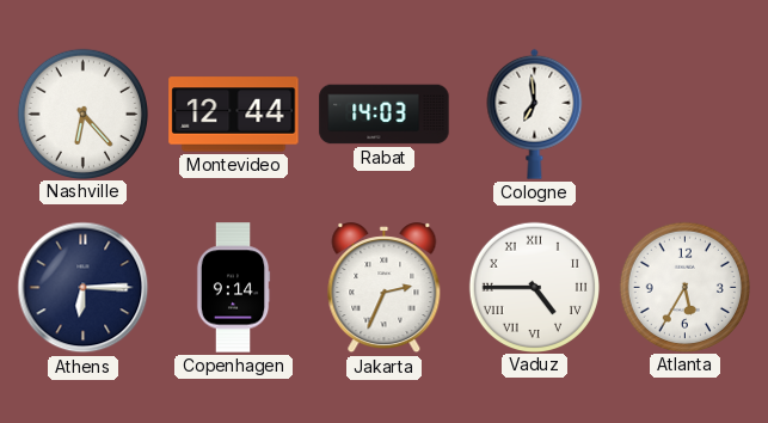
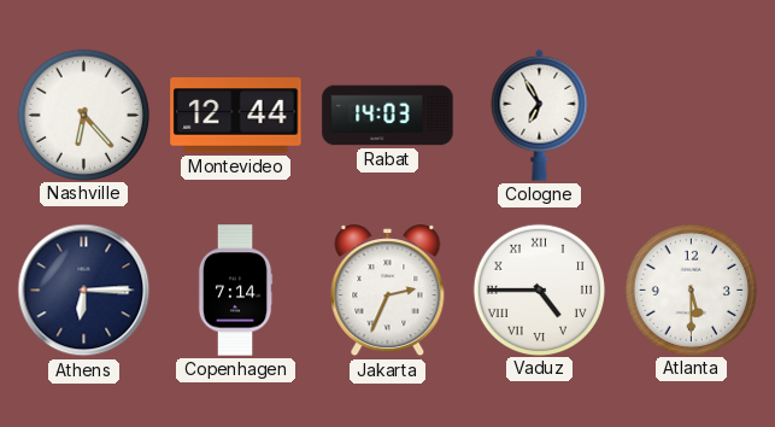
Cologne: 6:59 -> 6:55 (540, 115)
Copenhagen: 9:14 -> 7:14 (235, 291)
Atlanta: 5:35 -> 5:30 (691, 289)
